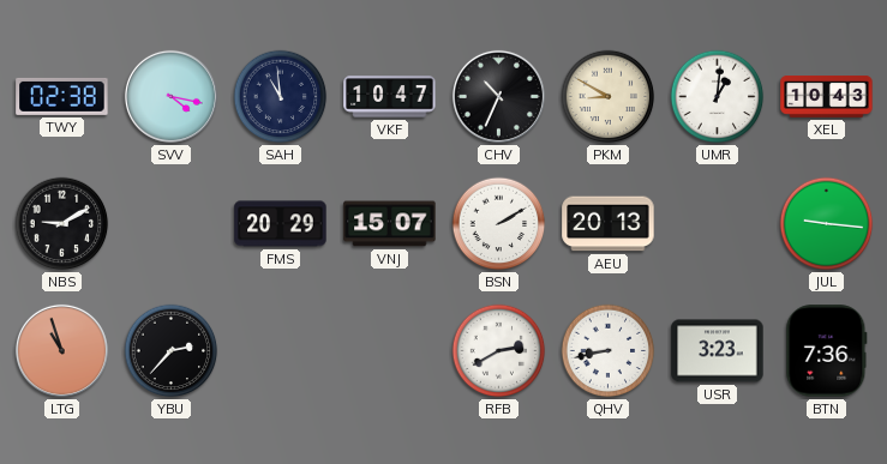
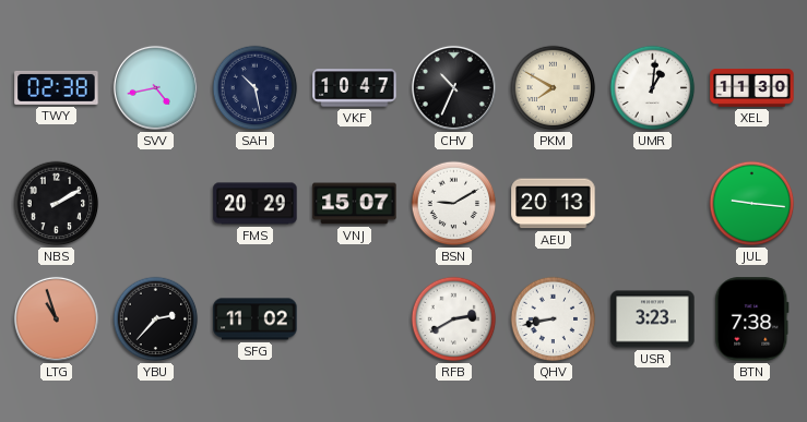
SVV: 4:17 -> 4:43 (155, 87)
SAH: 10:59 -> 10:28 (256, 88)
PKM: 8:50 -> 7:50 (554, 88)
XEL: 10:43 -> 11:30 (752, 88)
NBS: 9:10 -> 2:10 (57, 204)
BSN: 2:10 -> 9:10 (454, 204)
SFG: none -> 11:02 (256, 319)
BTN: 7:36 -> 7:38 (752, 319)
